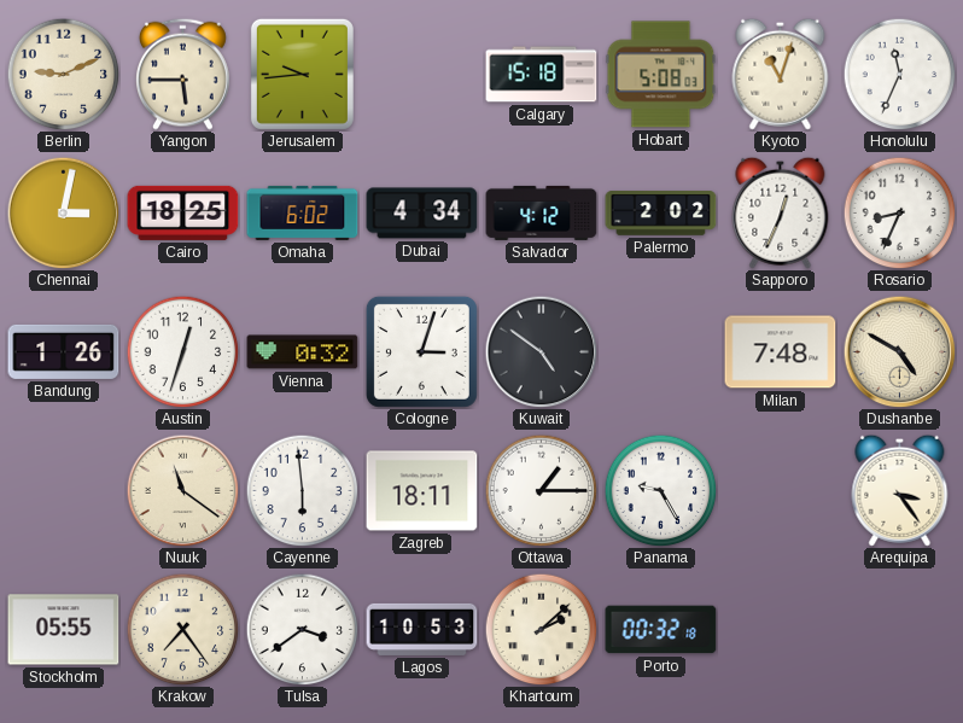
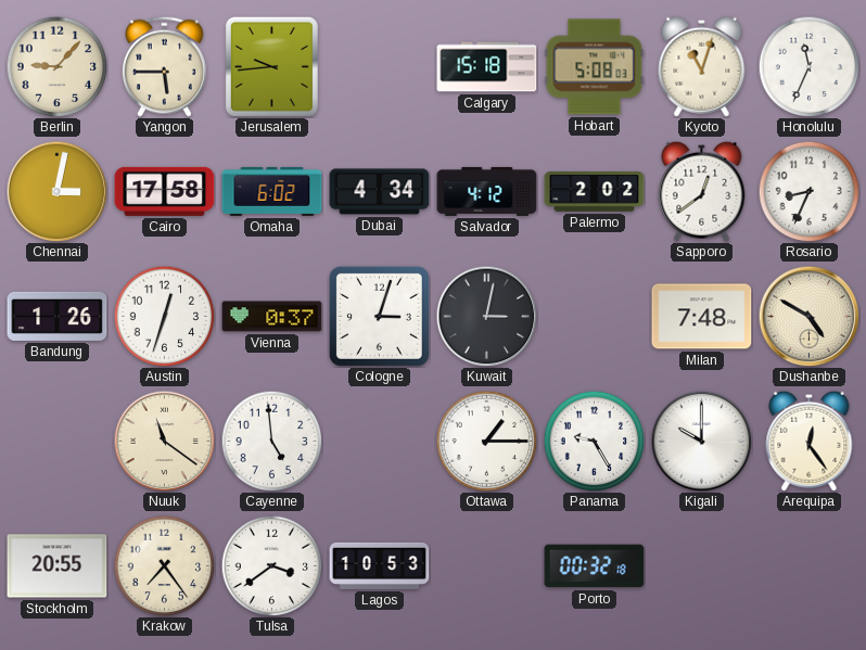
Berlin: 9:11 -> 9:07 (56, 66)
Cairo: 18:25 -> 17:58 (165, 191)
Sapporo: 12:34 -> 12:39 (702, 191)
Vienna: 0:32 -> 0:37 (272, 317)
Kuwait: 4:51 -> 3:02 (486, 316)
Cayenne: 5:59 -> 4:59 (271, 441)
Zagreb: 18:11 -> none (422, 491)
Kigali: none -> 10:00 (701, 441)
Arequipa: 3:24 -> 12:24 (810, 441)
Stockholm: 05:55 -> 20:55 (58, 566)
Khartoum: 2:08 -> none (541, 629)
